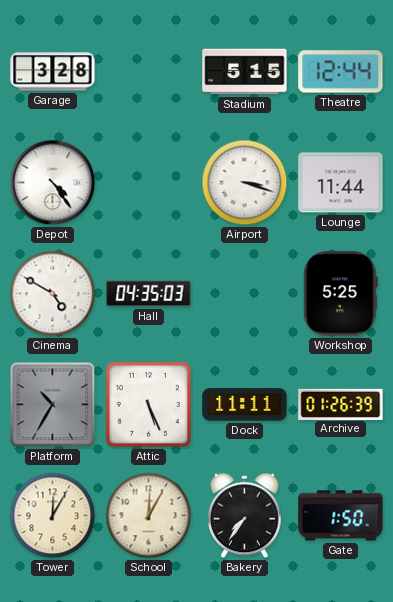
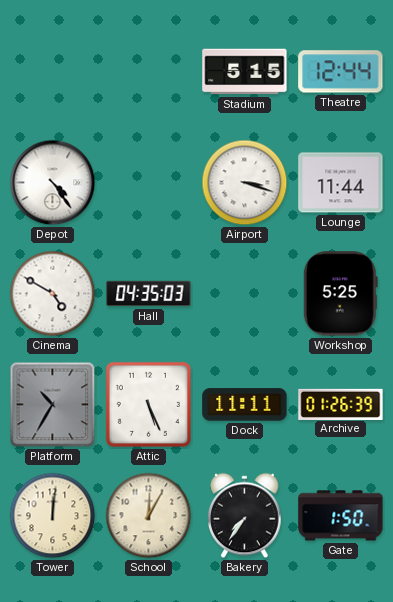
Garage: 3:28 -> none (53, 72)
Tower: 12:05 -> 12:01 (53, 516)
